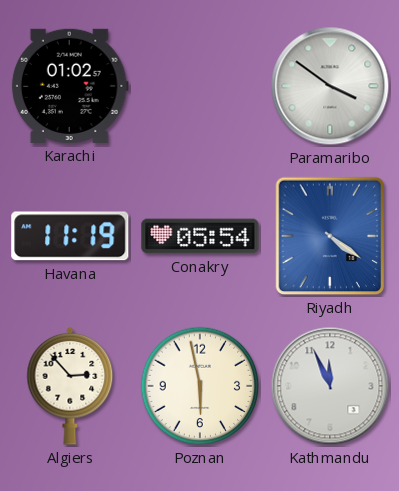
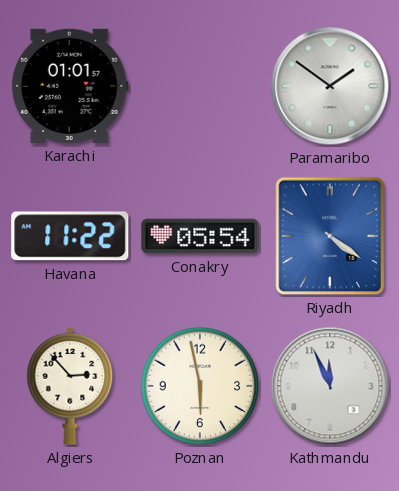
Karachi: 01:02 -> 01:01 (70, 86)
Paramaribo: 3:51 -> 1:51 (330, 86)
Havana: 11:19 -> 11:22 (70, 236)
